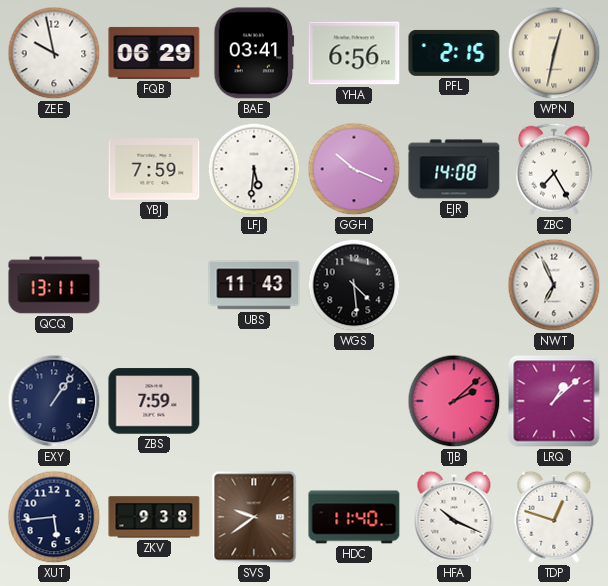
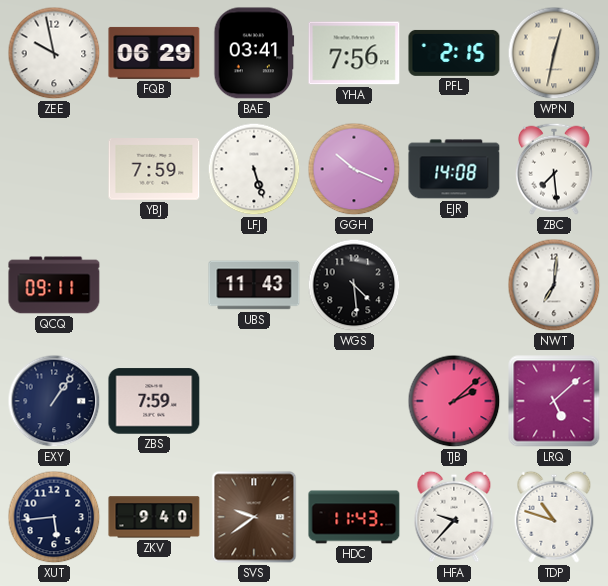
YHA: 6:56 -> 7:56 (354, 53)
LFJ: 5:31 -> 5:27 (254, 169)
ZBC: 7:25 -> 7:29 (554, 169)
QCQ: 13:11 -> 09:11 (54, 285)
NWT: 6:56 -> 7:01 (554, 285)
LRQ: 1:08 -> 5:08 (554, 401)
ZKV: 9:38 -> 9:40 (154, 517)
HDC: 11:40 -> 11:43 (354, 517)
HFA: 10:19 -> 9:37 (454, 517)
TDP: 12:48 -> 10:48 (554, 517)
